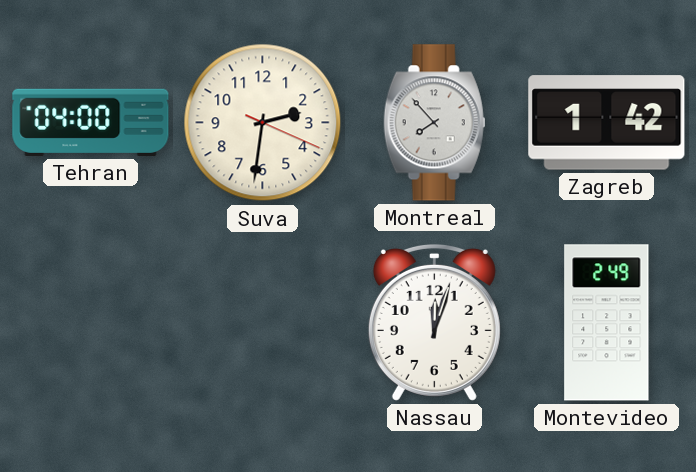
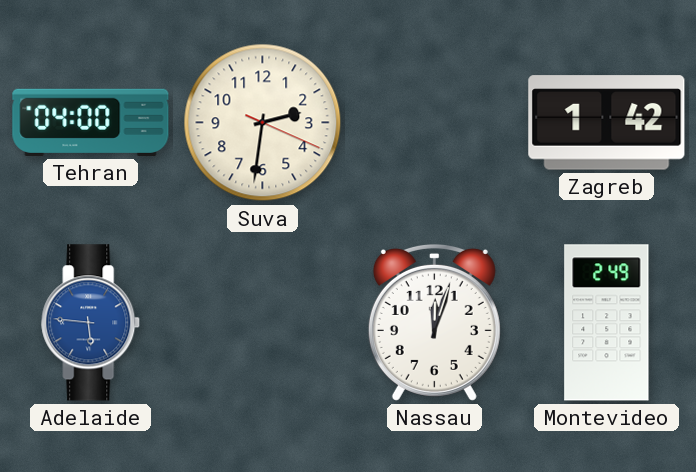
Montreal: 7:53 -> none (435, 123)
Adelaide: none -> 5:46 (91, 323)
